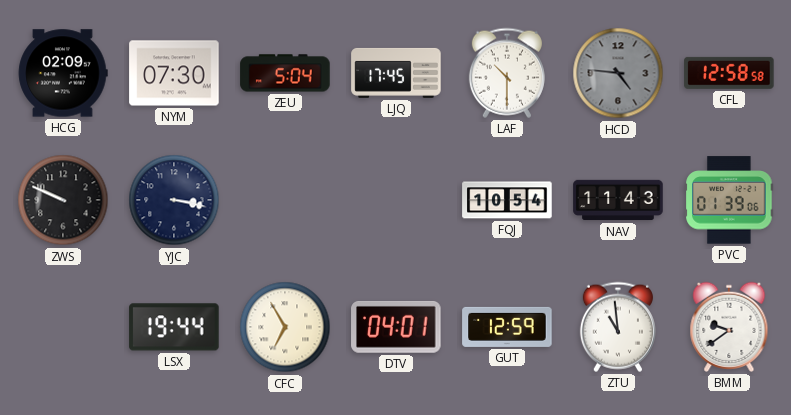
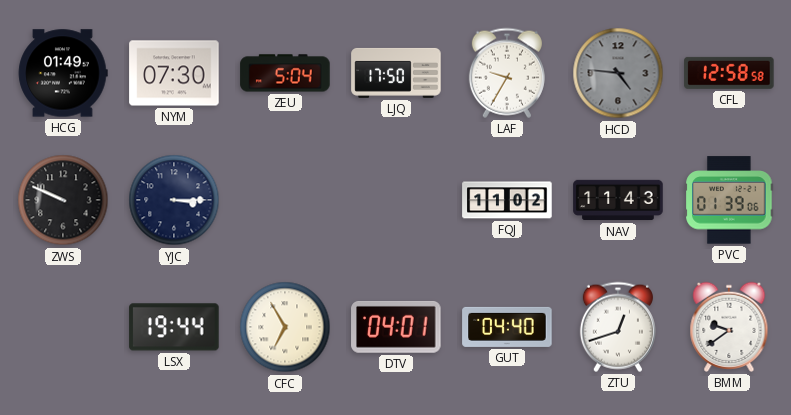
HCG: 02:09 -> 01:49 (63, 73)
LJQ: 17:45 -> 17:50 (396, 73)
LAF: 10:30 -> 9:35 (507, 73)
YJC: 3:17 -> 3:15 (174, 200)
FQJ: 10:54 -> 11:02 (507, 200)
GUT: 12:59 -> 04:40 (507, 327)
ZTU: 10:59 -> 12:42 (618, 327)
